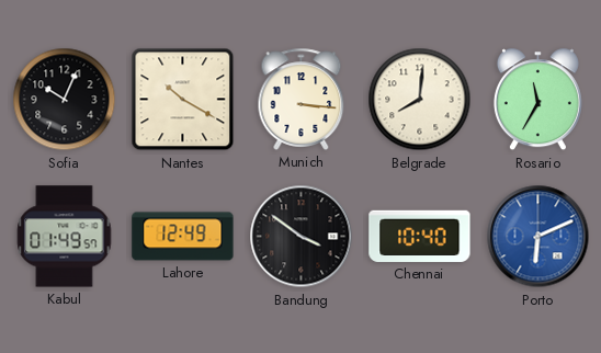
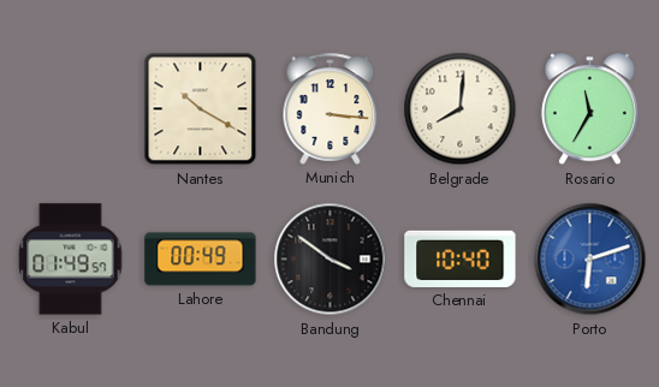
Sofia: 10:04 -> none (65, 100)
Lahore: 12:49 -> 00:49 (201, 260)
Porto: 6:11 -> 6:12 (590, 260)
